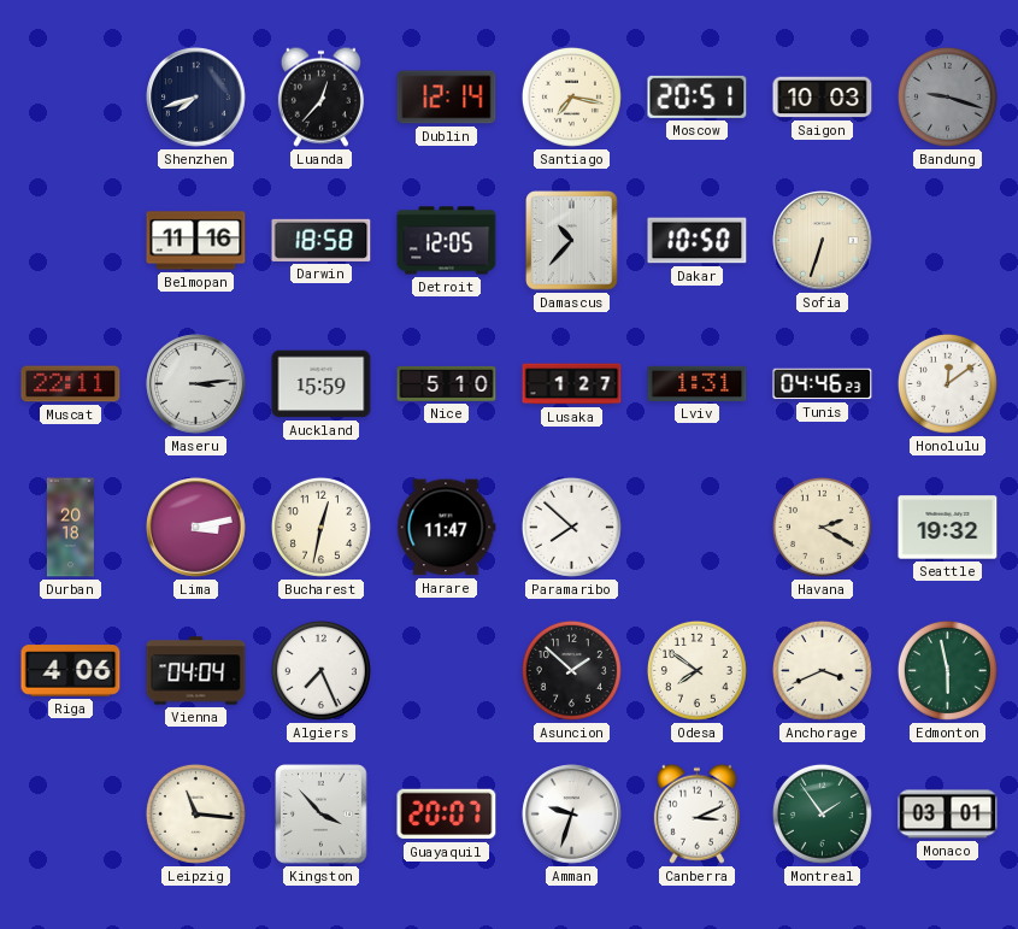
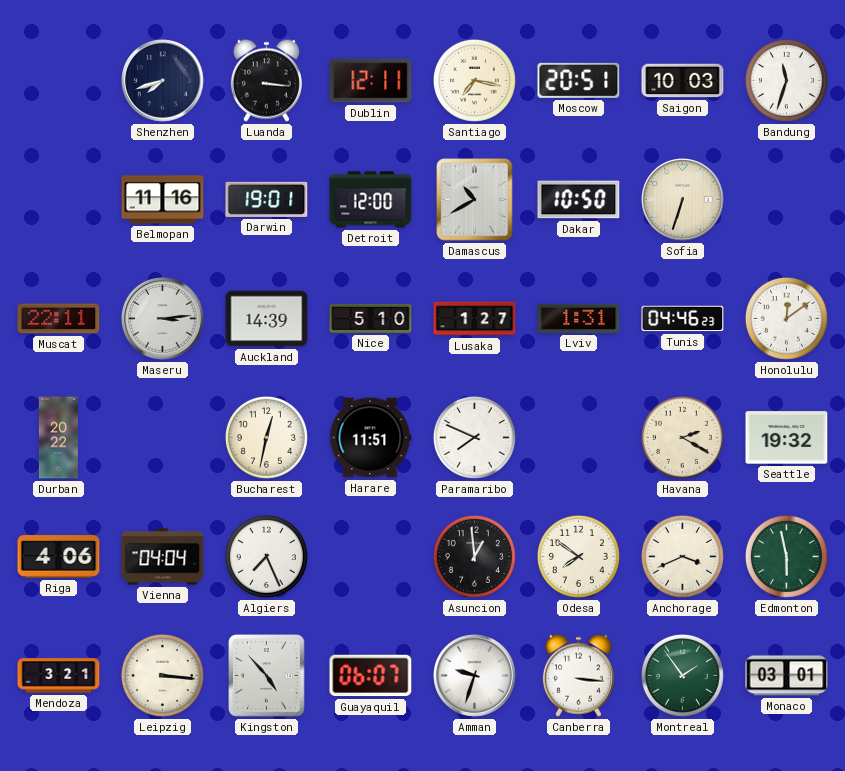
Luanda: 12:37 -> 3:16 (266, 80)
Dublin: 12:14 -> 12:11 (371, 81)
Bandung: 9:18 -> 11:33 (786, 80)
Bandung dial: grey -> white (786, 80)
Darwin: 18:58 -> 19:01 (267, 199)
Detroit: 12:05 -> 12:00 (371, 200)
Damascus: 10:37 -> 10:40 (475, 200)
Auckland: 15:59 -> 14:39 (267, 319)
Durban: 20:18 -> 20:22 (58, 438)
Lima: 3:13 -> none (196, 528)
Harare: 11:47 -> 11:51 (371, 438)
Paramaribo: 7:52 -> 7:49 (474, 437)
Asuncion: 1:52 -> 12:59 (474, 556)
Mendoza: none -> 3:21 (59, 676)
Leipzig: 11:16 -> 3:16 (162, 675)
Kingston: 3:53 -> 4:53 (267, 676)
Guayaquil: 20:07 -> 06:07 (371, 676)
Canberra: 3:11 -> 3:16 (578, 675)
